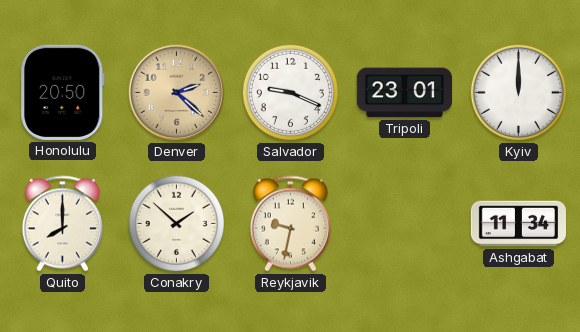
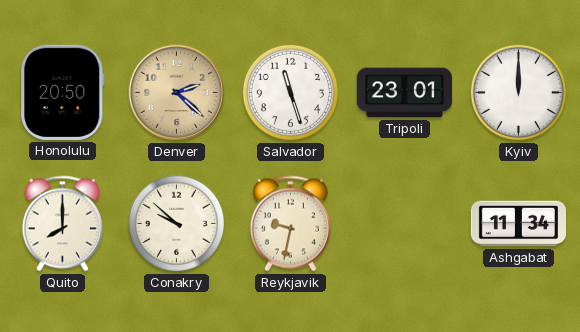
Salvador: 9:19 -> 11:27 (290, 92)
Conakry: 1:52 -> 9:52 (176, 223)
